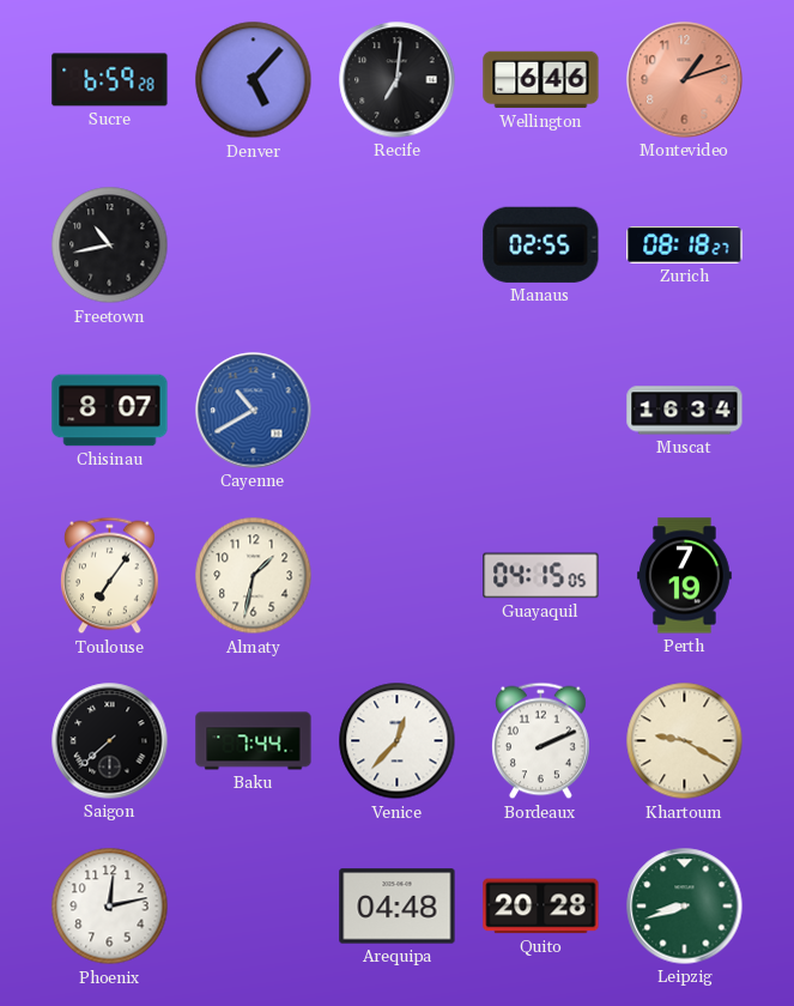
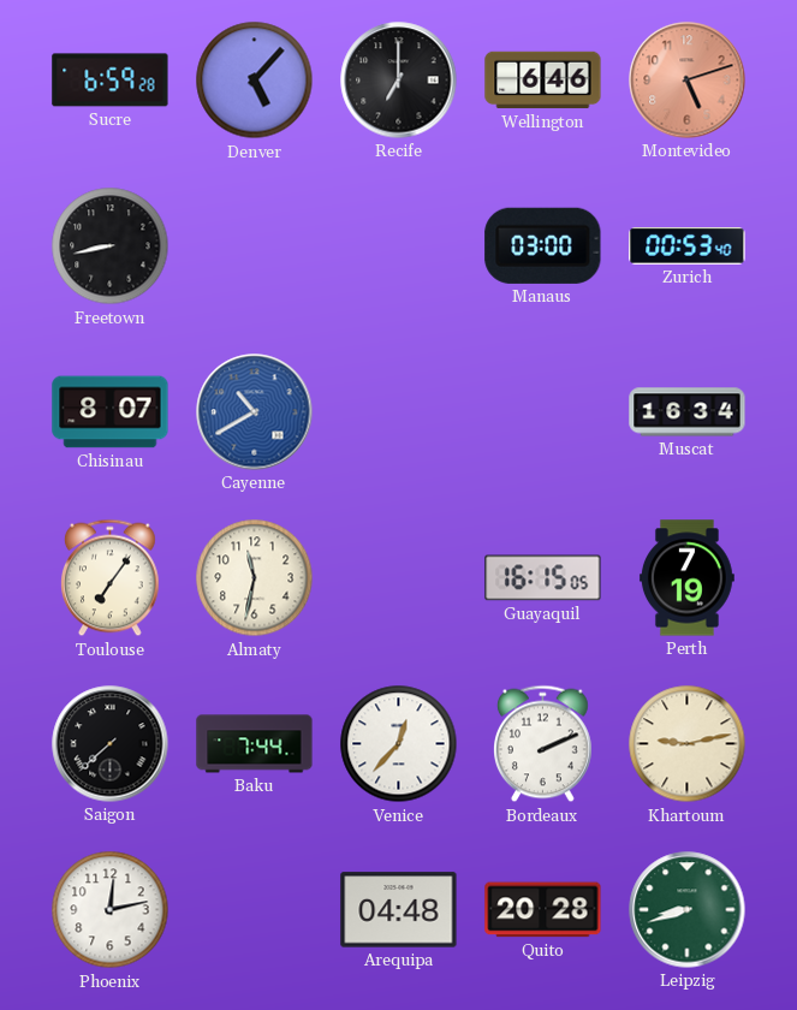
Recife: 7:01 -> 7:00 (399, 81)
Montevideo: 1:12 -> 5:12 (688, 81)
Freetown: 10:43 -> 8:43 (111, 246)
Manaus: 02:55 -> 03:00 (543, 245)
Zurich: 08:18 -> 00:53 (688, 246)
Almaty: 1:32 -> 11:32 (255, 578)
Guayaquil: 04:15 -> 16:15 (543, 578)
Khartoum: 9:20 -> 9:13 (688, 744)
